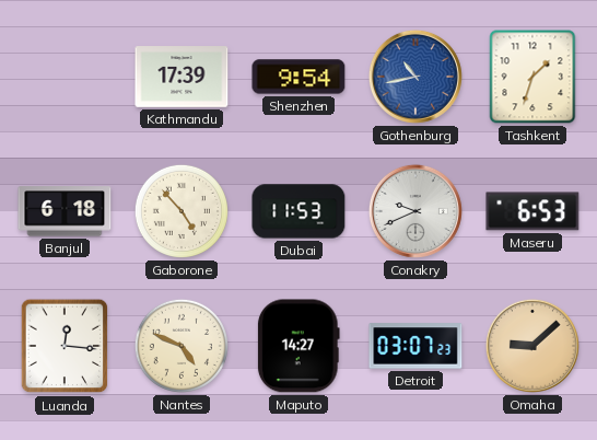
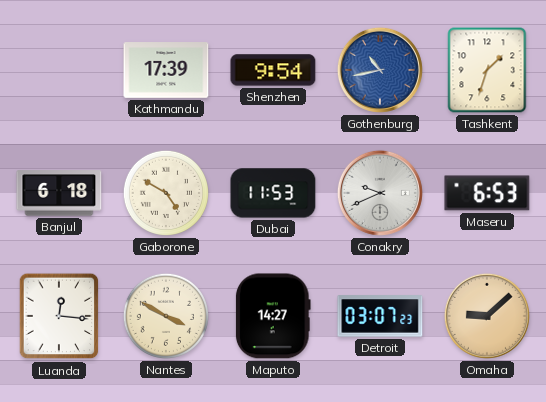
Gaborone: 4:53 -> 4:50 (166, 193)
Nantes: 4:49 -> 3:50 (166, 316)
